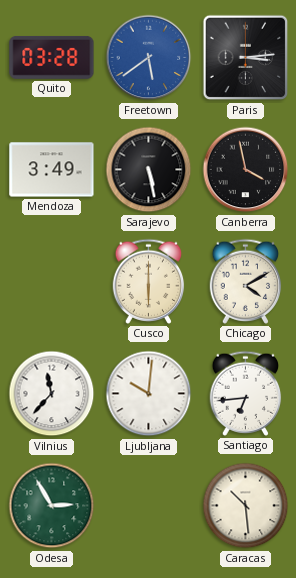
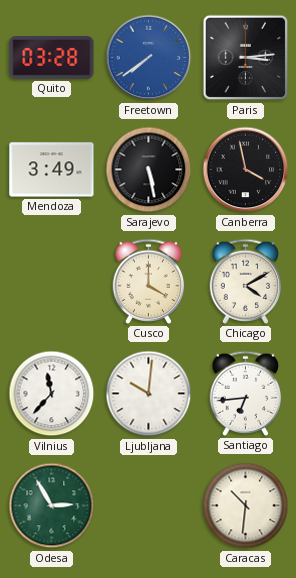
Freetown: 5:39 -> 7:39 (149, 58)
Cusco: 6:00 -> 4:00 (149, 281)
Caracas: 10:29 -> 10:31 (246, 506)
